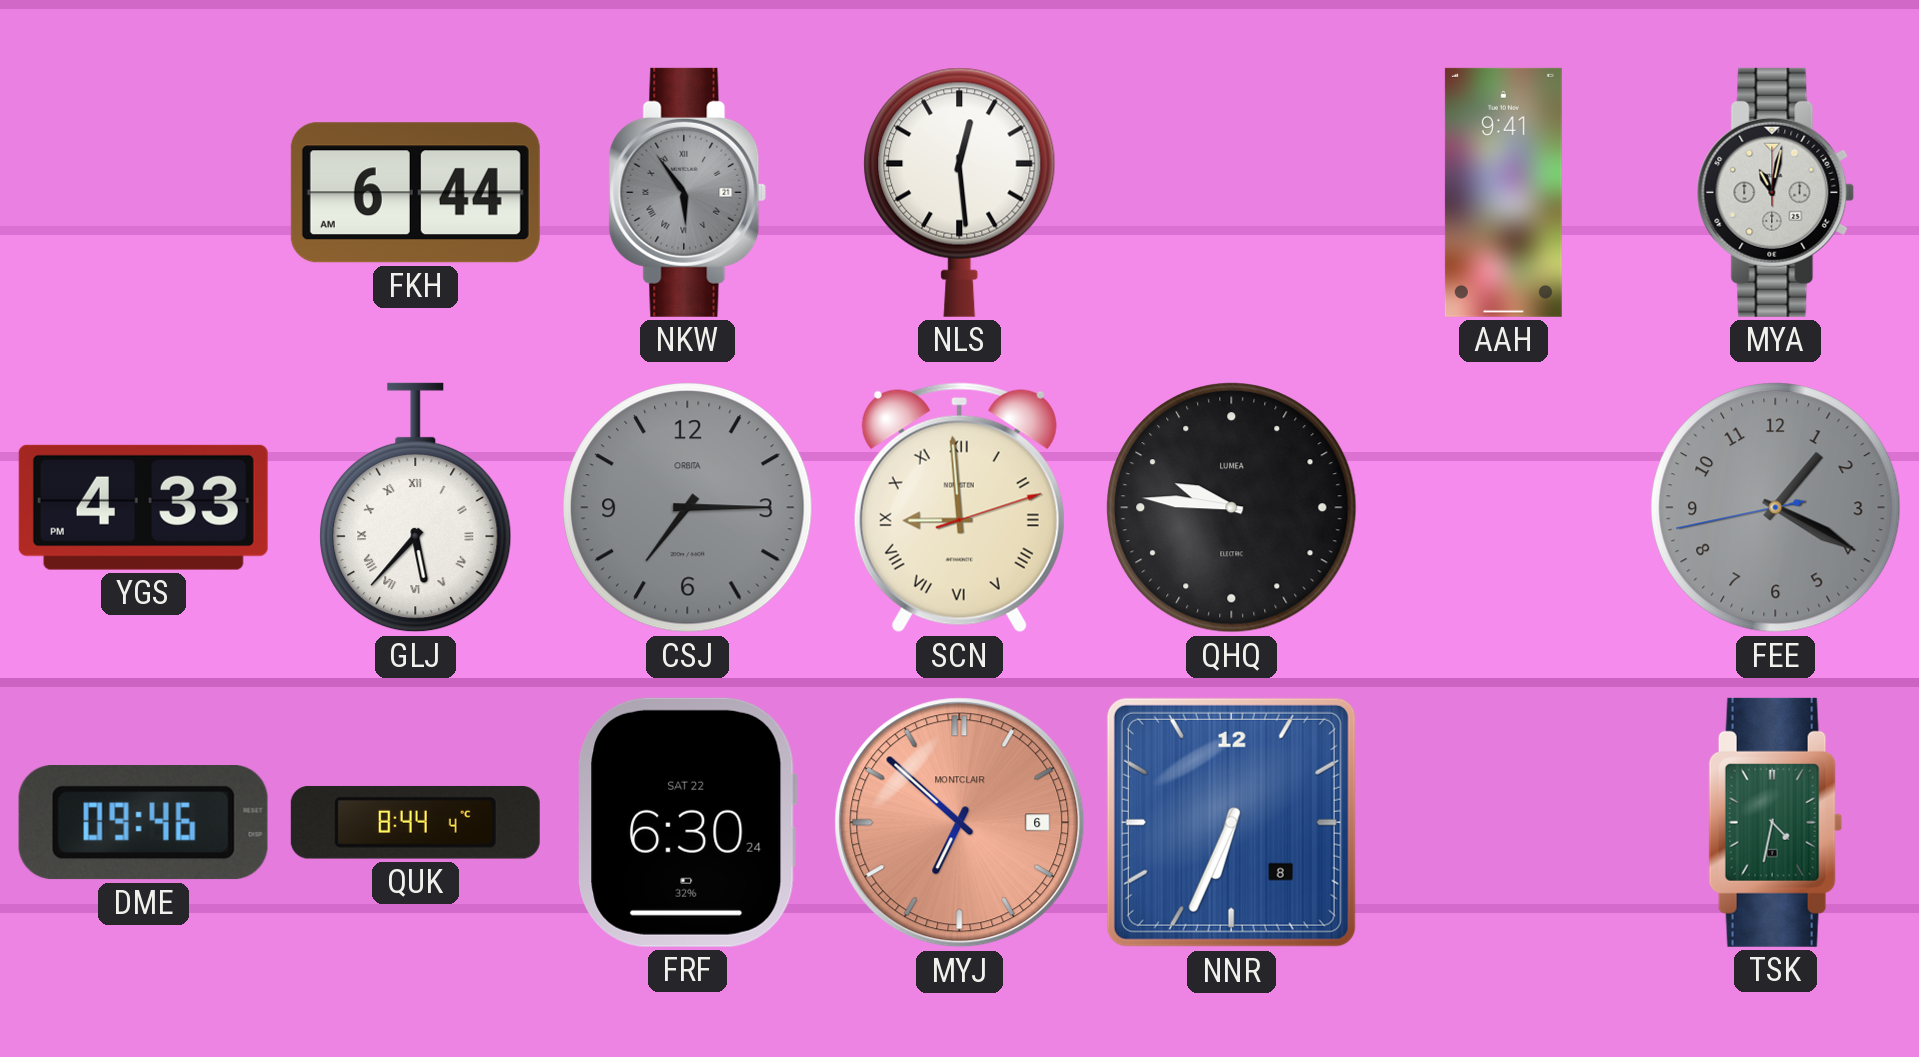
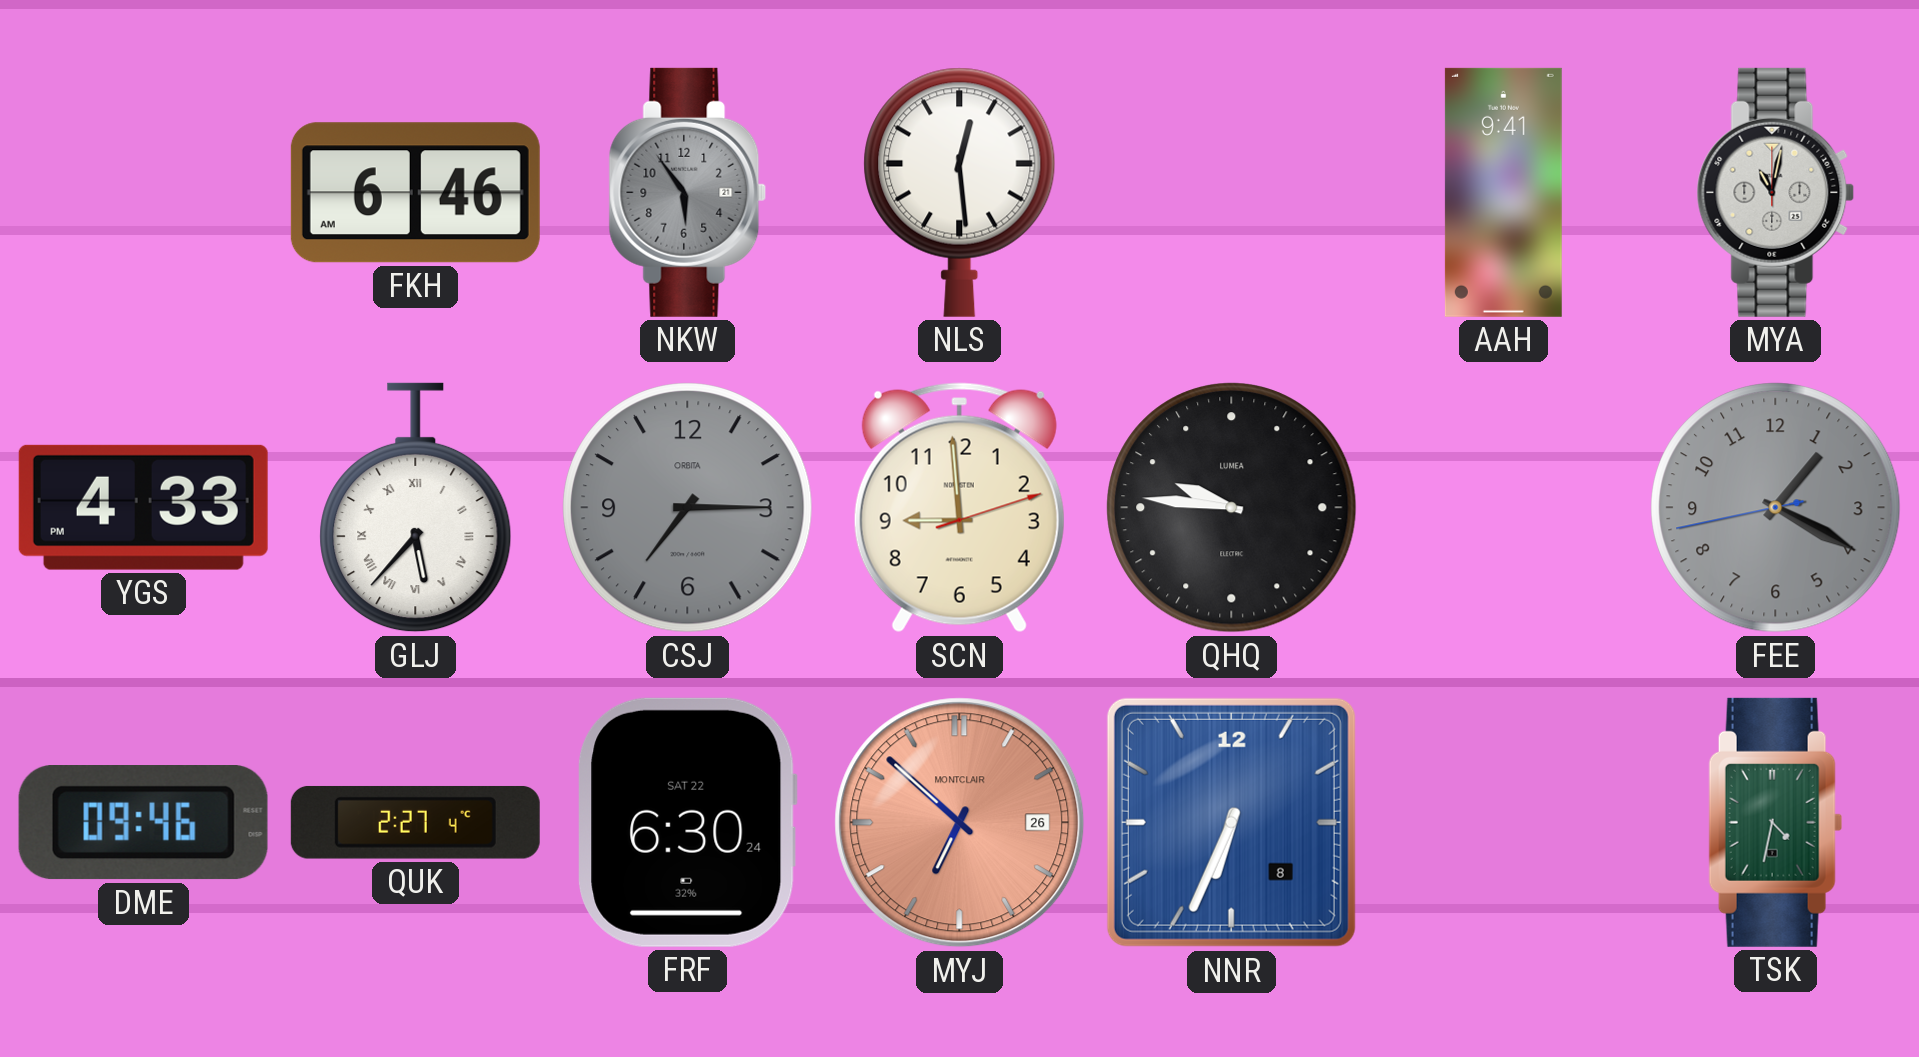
FKH: 6:44 -> 6:46 (415, 193)
NKW numerals: Roman -> Arabic (688, 192)
SCN numerals: Roman -> Arabic (959, 508)
QUK: 8:44 -> 2:27 (415, 822)
MYJ date: 6 -> 26 (960, 823)
